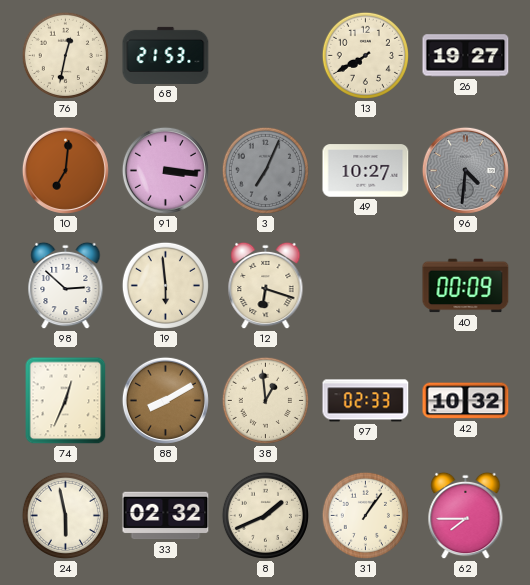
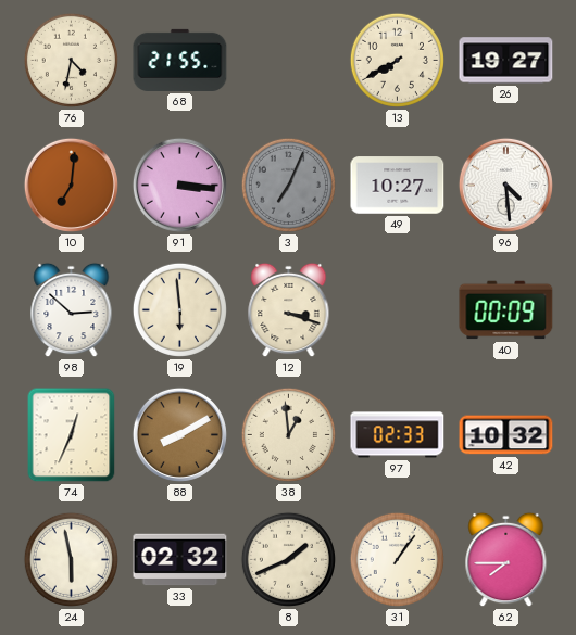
76: 12:32 -> 4:32 (71, 60)
68: 21:53 -> 21:55 (180, 60)
96: 4:31 -> 4:29 (505, 185)
96 dial: grey -> white (505, 185)
12: 6:18 -> 3:18 (289, 310)
